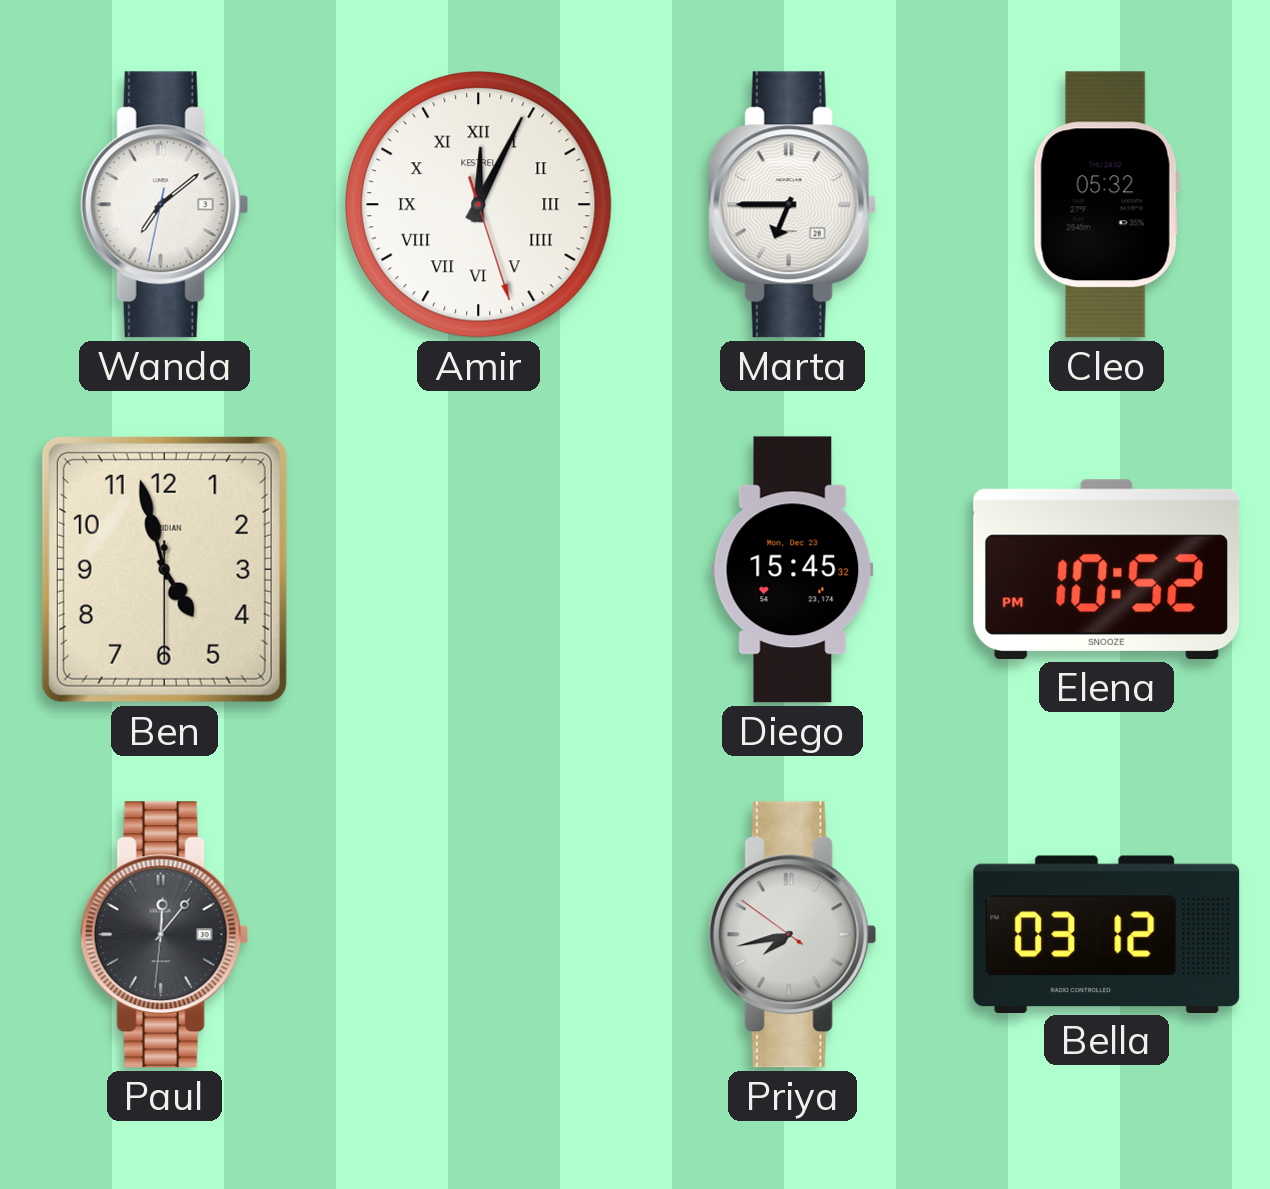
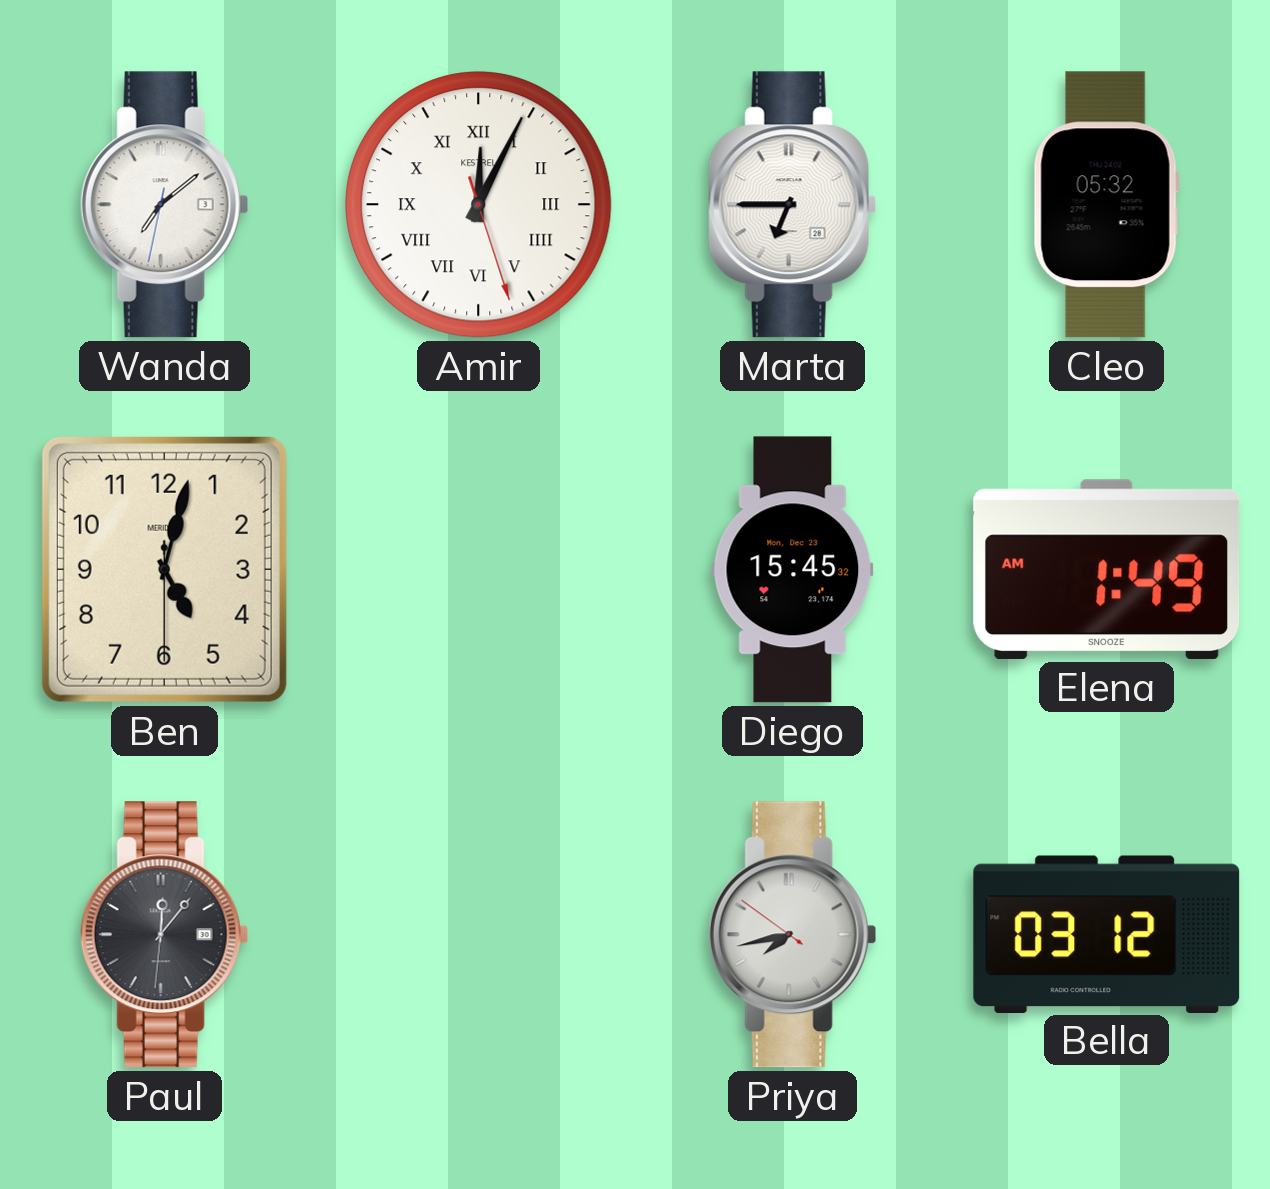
Ben: 4:57 -> 5:02 (164, 569)
Elena: 10:52 -> 1:49 (1107, 569)
